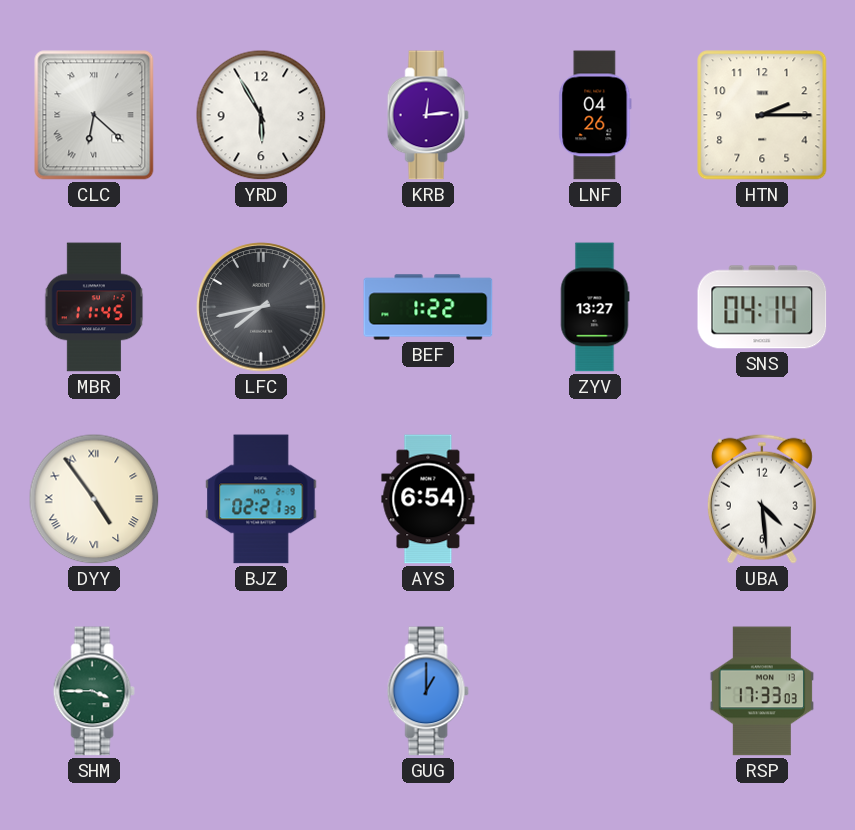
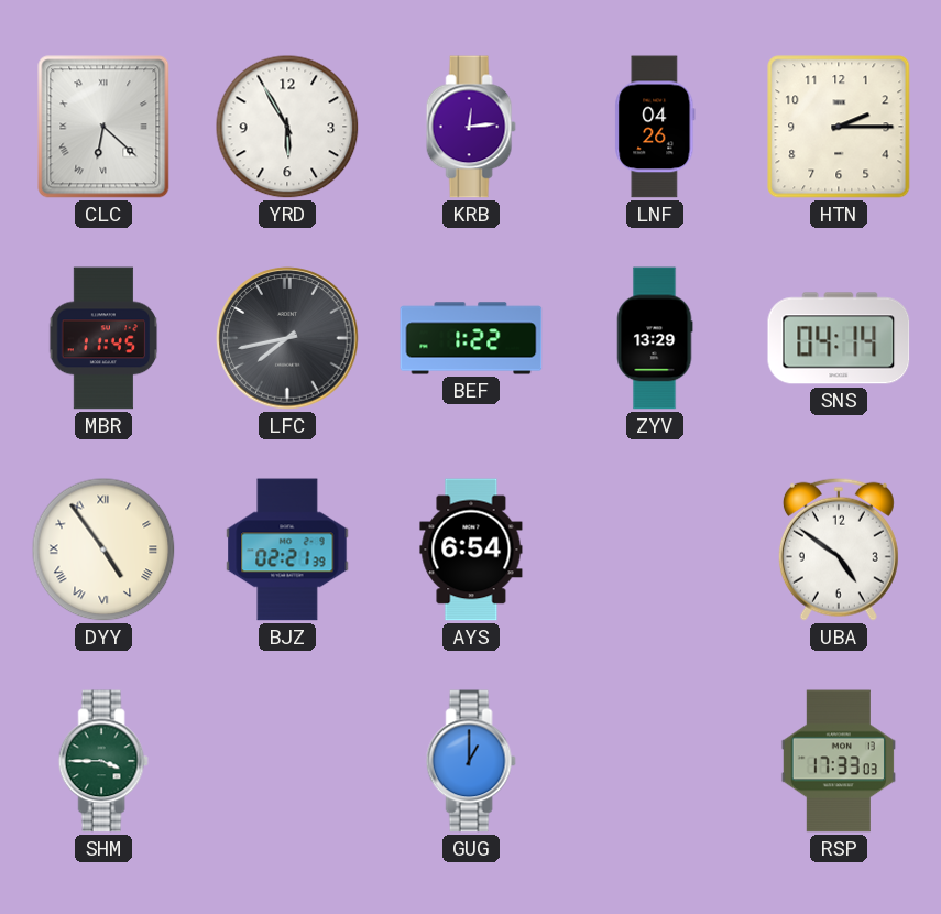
ZYV: 13:27 -> 13:29 (655, 338)
UBA: 4:29 -> 4:51 (839, 550)
